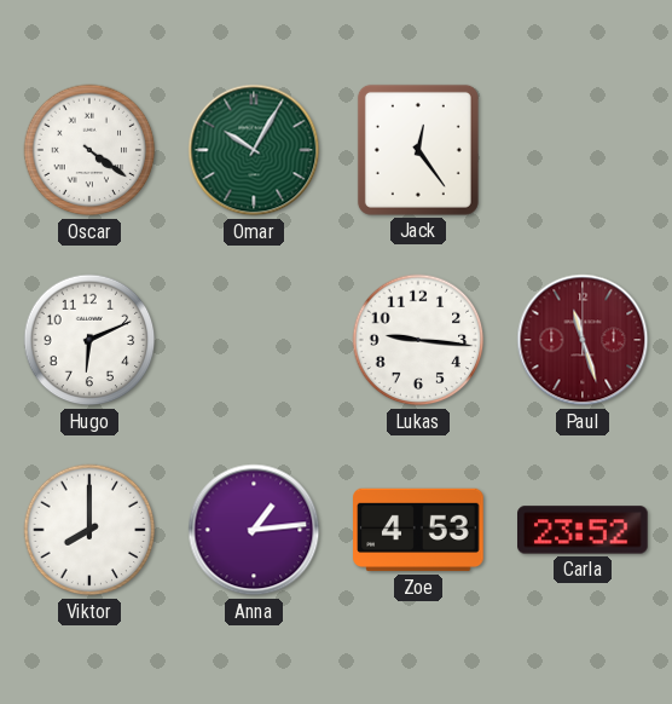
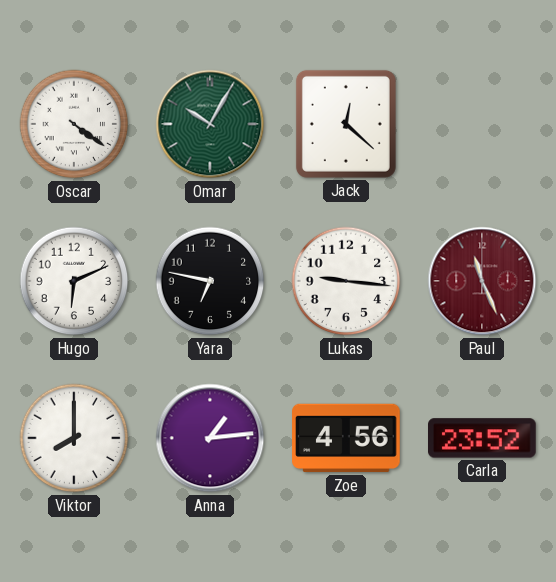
Jack: 12:24 -> 12:22 (346, 124)
Yara: none -> 6:47 (210, 281)
Paul: 11:27 -> 11:26 (482, 281)
Zoe: 4:53 -> 4:56 (346, 438)
